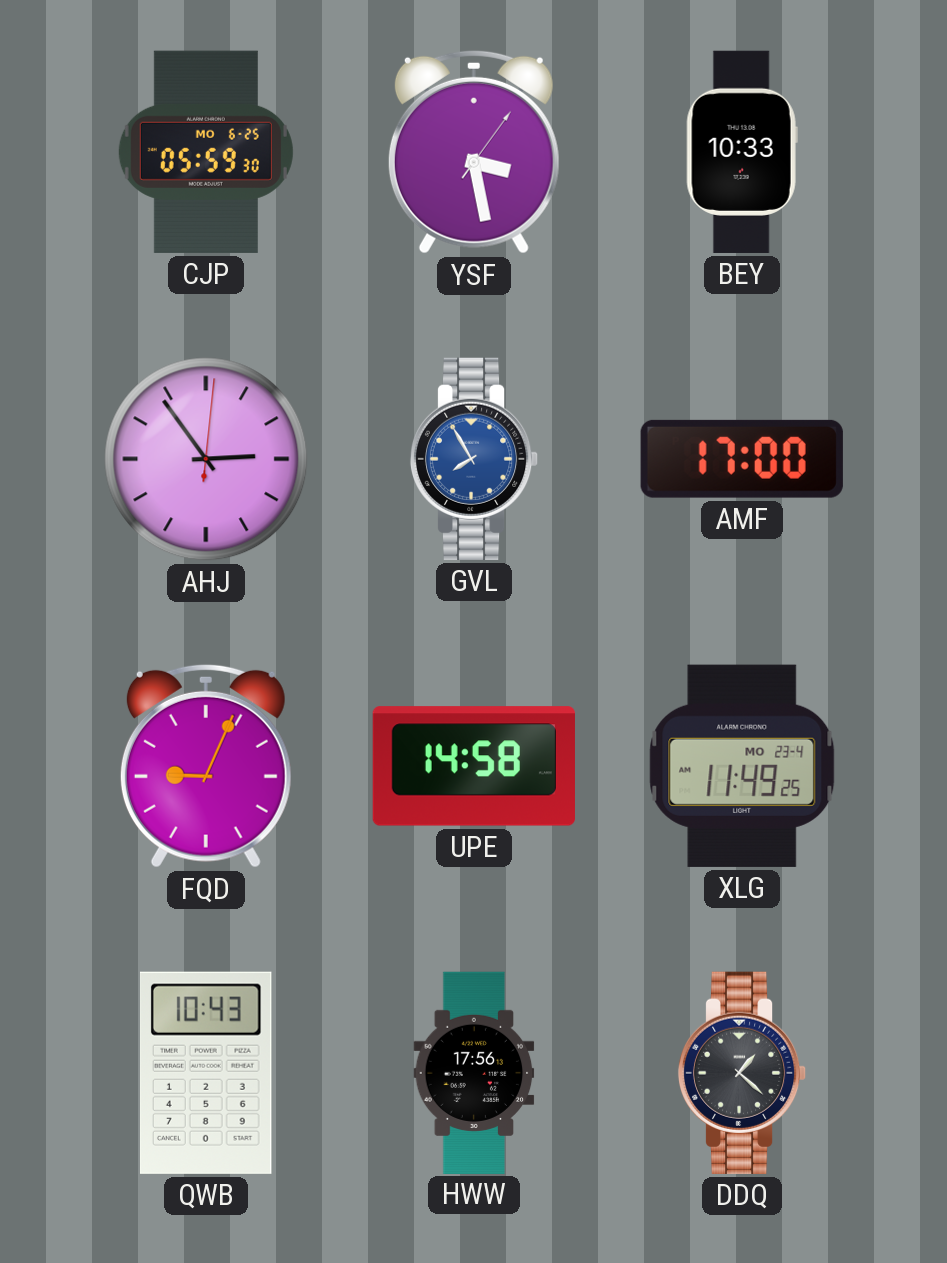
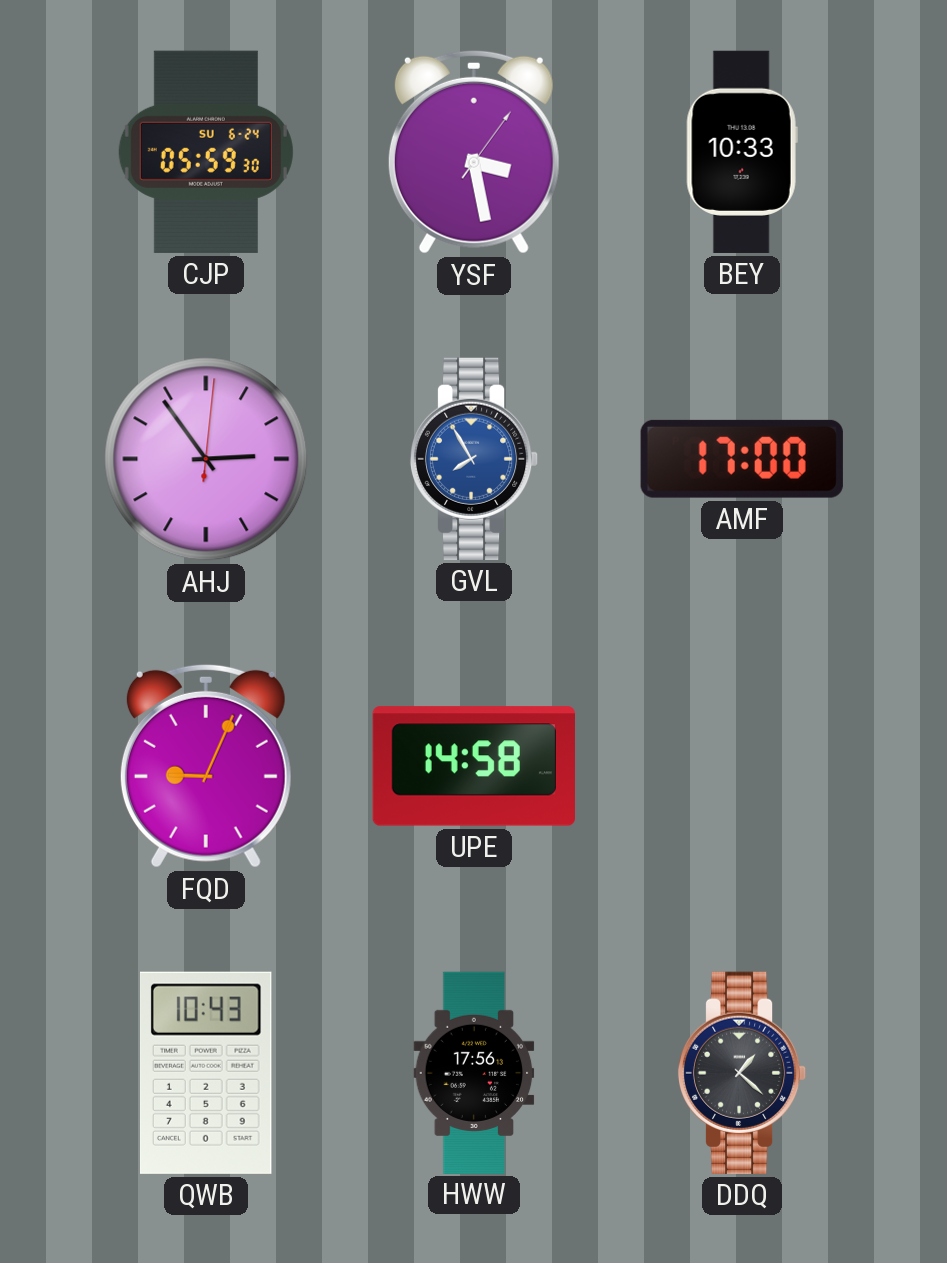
CJP date: MO 6-25 -> SU 6-24 (206, 152)
XLG: 11:49 -> none (742, 766)
